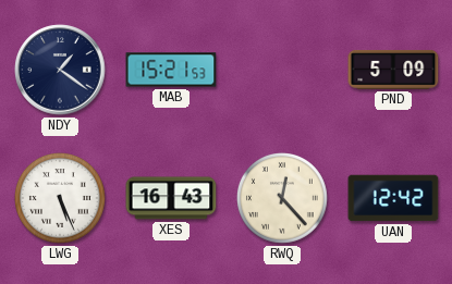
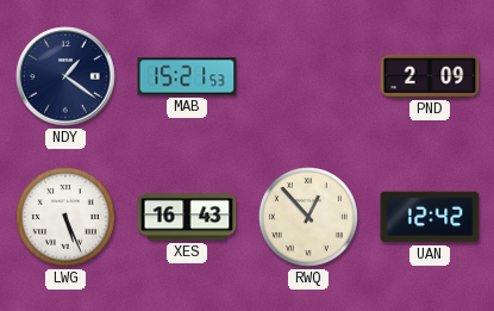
PND: 5:09 -> 2:09 (430, 76)
RWQ: 12:23 -> 12:53 (309, 218)
